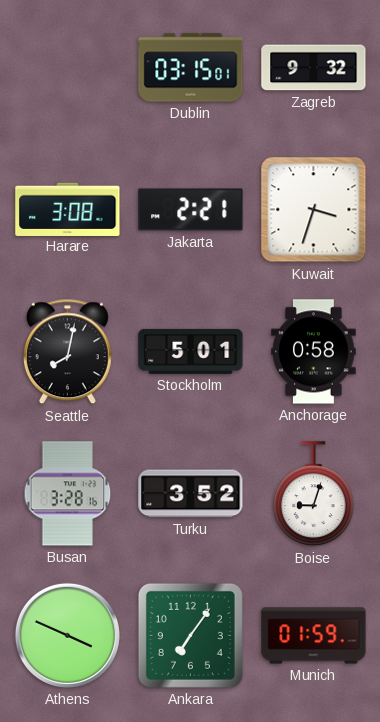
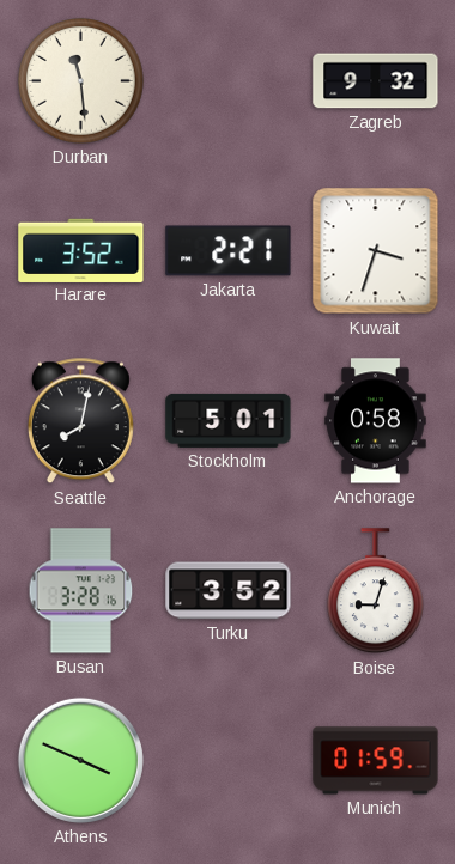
Durban: none -> 11:29 (81, 81)
Dublin: 03:15 -> none (191, 68)
Harare: 3:08 -> 3:52 (81, 250)
Ankara: 7:06 -> none (190, 635)
